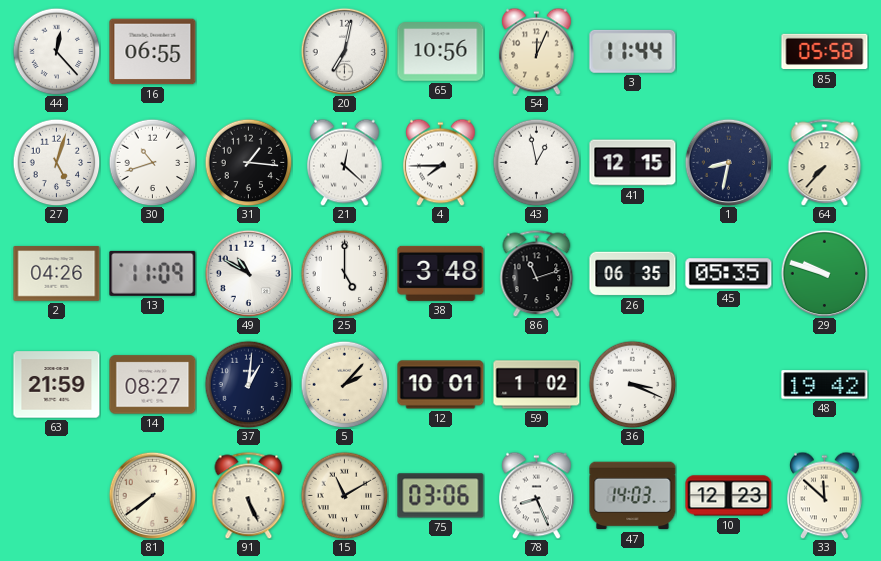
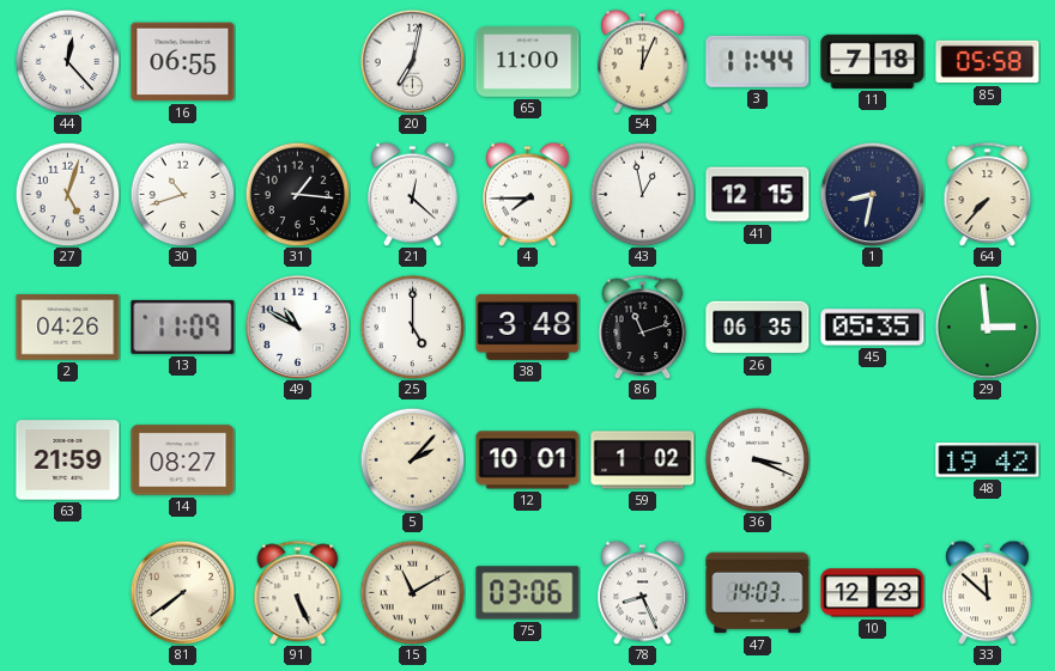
65: 10:56 -> 11:00 (528, 62)
11: none -> 7:18 (873, 61)
29: 9:48 -> 2:59 (987, 327)
37: 1:01 -> none (248, 384)
